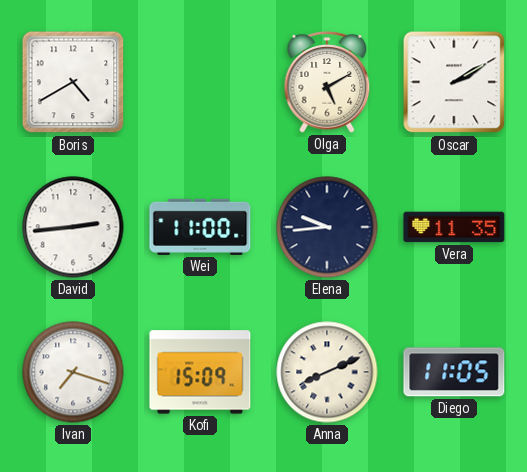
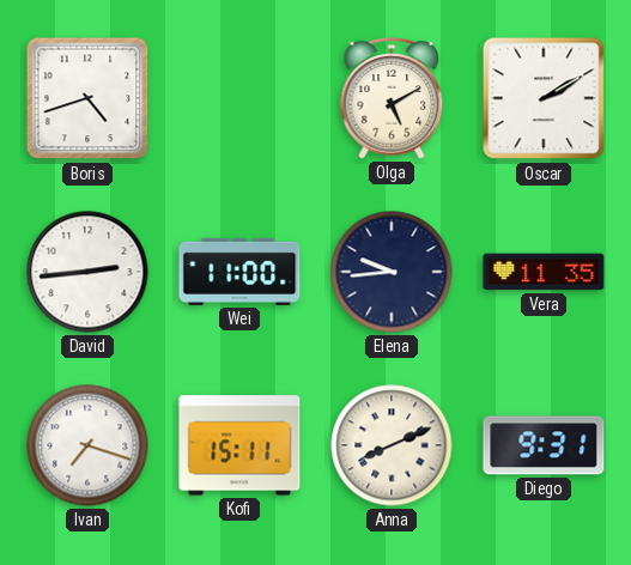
Boris: 4:40 -> 4:42 (87, 98)
Kofi: 15:09 -> 15:11 (239, 445)
Diego: 11:05 -> 9:31 (544, 445)
